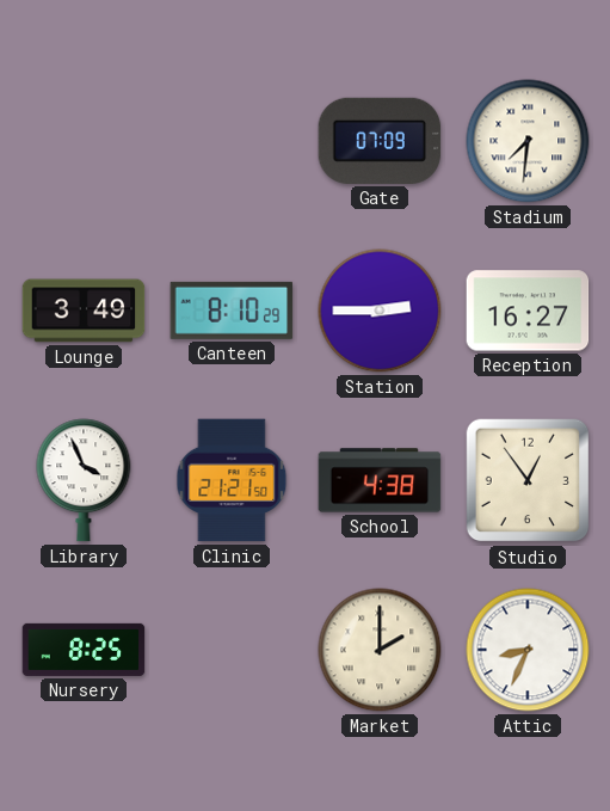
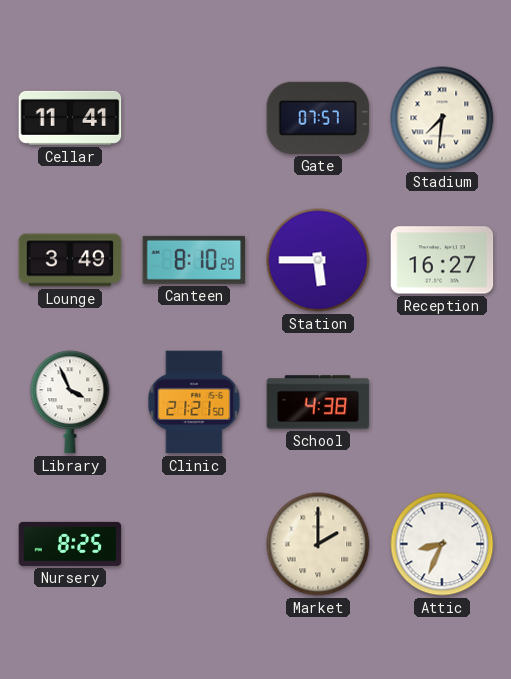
Cellar: none -> 11:41 (70, 118)
Gate: 07:09 -> 07:57 (318, 118)
Station: 2:45 -> 5:45 (318, 260)
Studio: 12:54 -> none (528, 480)
